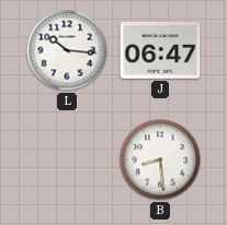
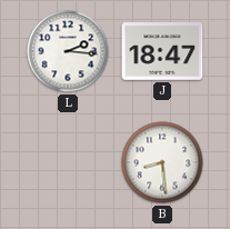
L: 10:16 -> 2:16 (68, 51)
J: 06:47 -> 18:47 (162, 51)
